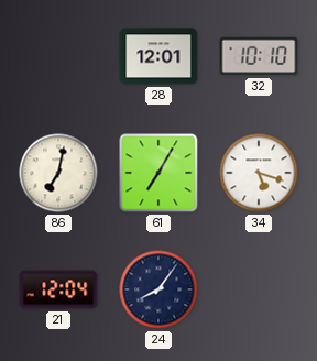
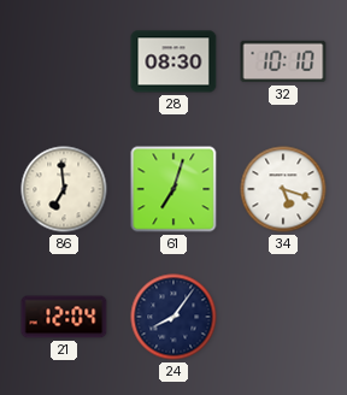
28: 12:01 -> 08:30 (173, 61)
86: 7:02 -> 6:59 (64, 189)
61: 7:05 -> 7:03 (173, 189)
